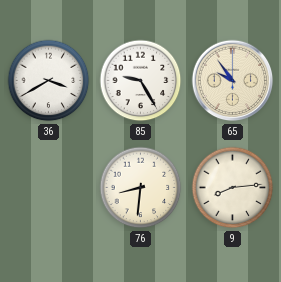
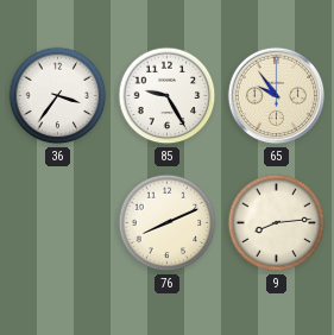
36: 3:40 -> 3:36 (58, 96)
76: 8:31 -> 8:11 (168, 223)
